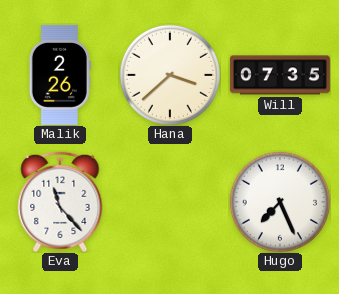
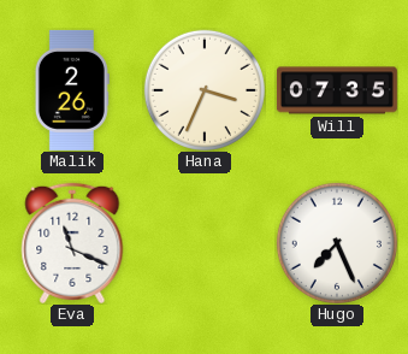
Hana: 3:38 -> 3:34 (205, 90)
Eva: 11:23 -> 11:19 (72, 242)
